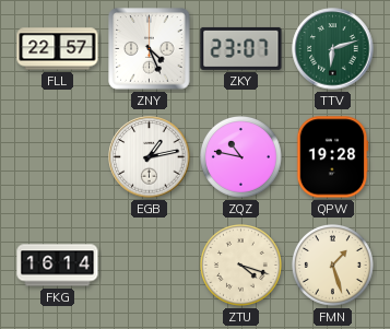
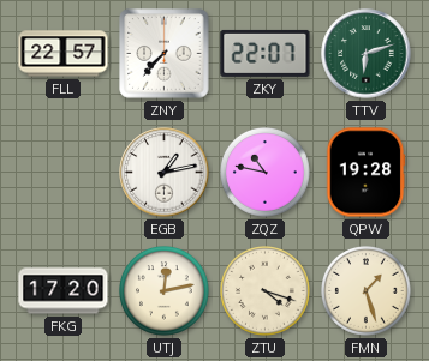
ZNY: 4:26 -> 7:37 (165, 54)
ZKY: 23:07 -> 22:07 (266, 53)
FKG: 16:14 -> 17:20 (64, 291)
UTJ: none -> 12:13 (165, 291)
